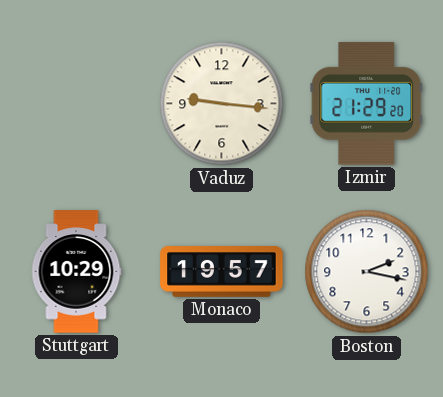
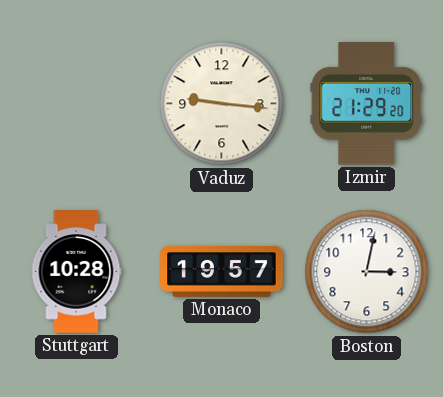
Stuttgart: 10:29 -> 10:28 (76, 272)
Boston: 2:17 -> 3:02 (367, 272)
